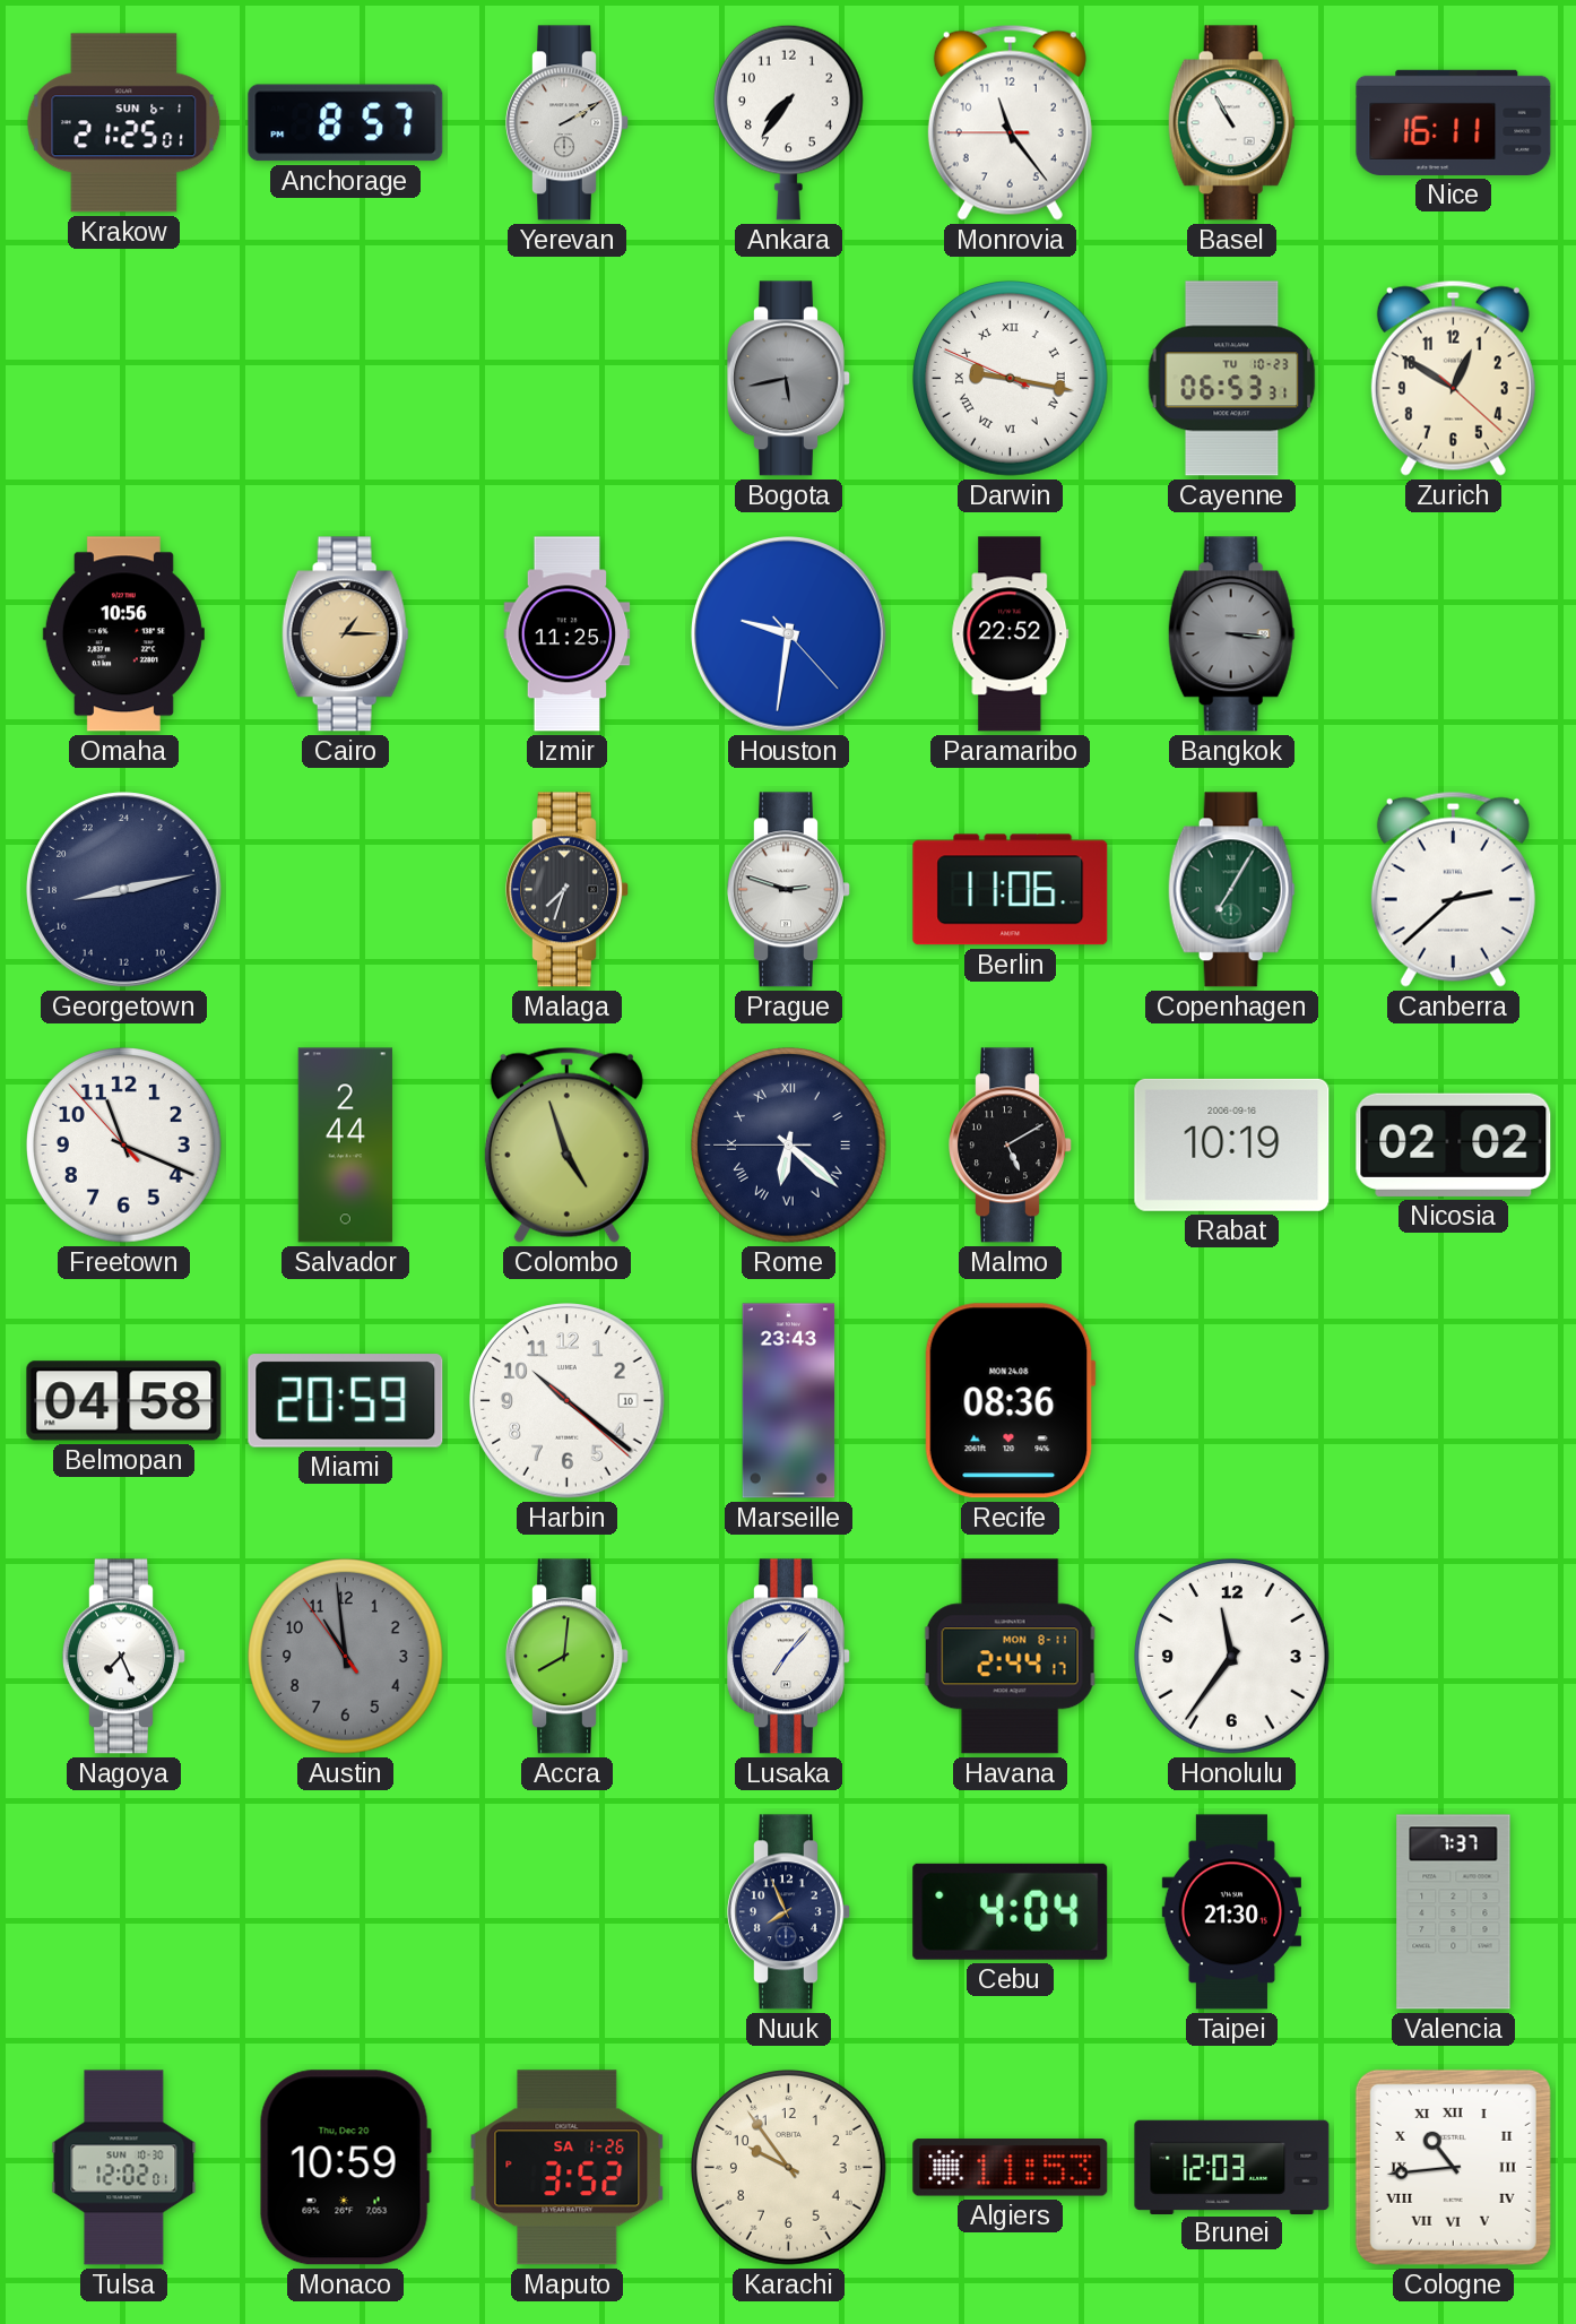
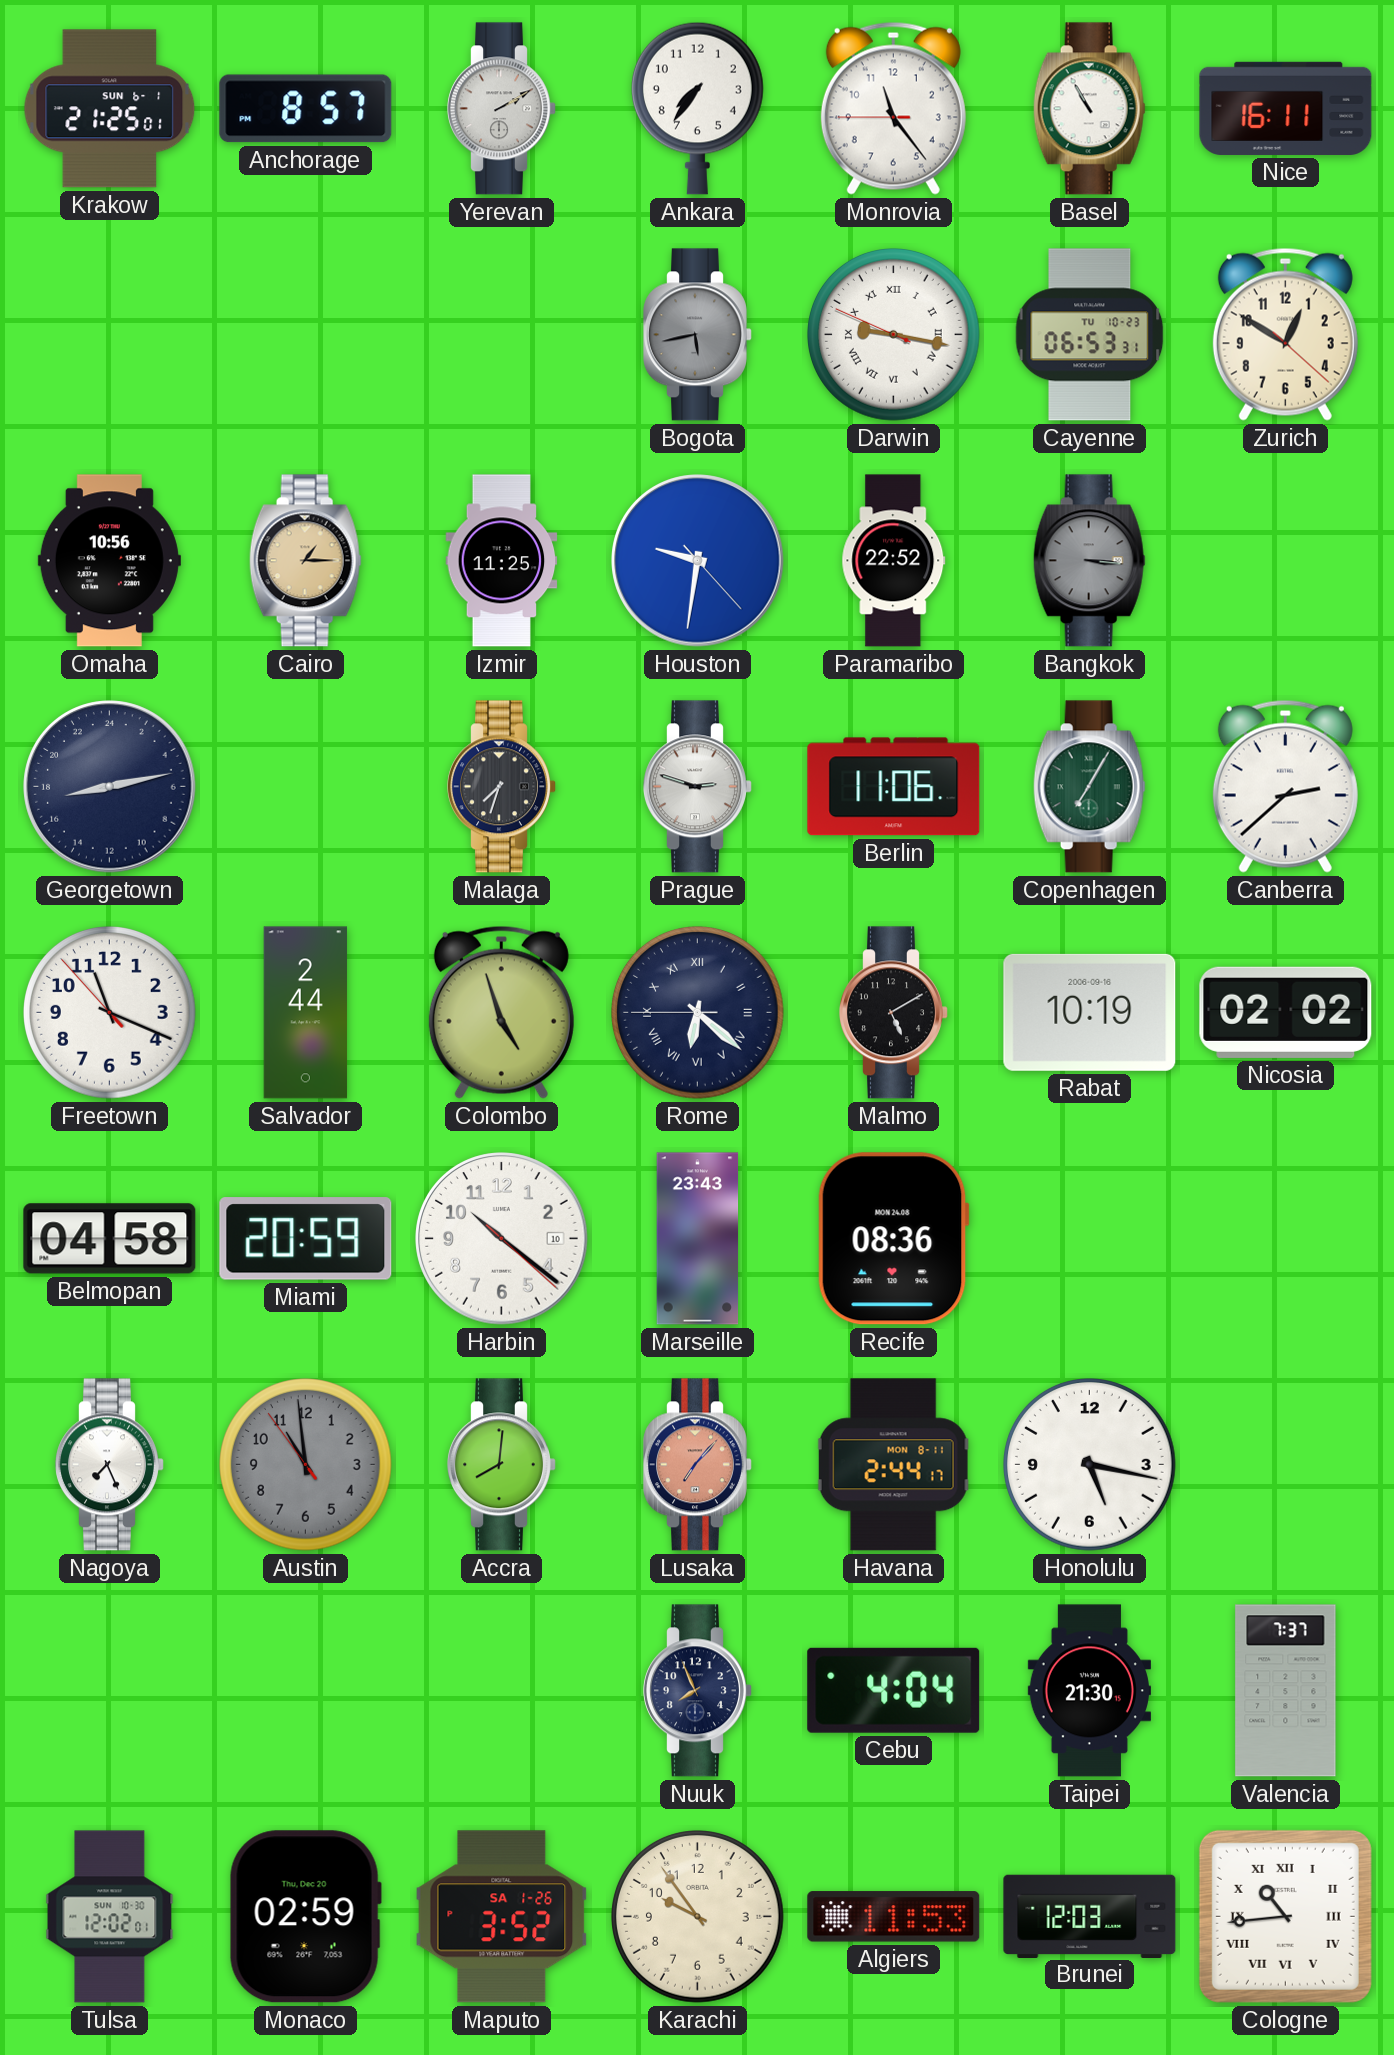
Lusaka dial: white -> salmon (698, 1465)
Honolulu: 11:36 -> 5:17 (1090, 1465)
Monaco: 10:59 -> 02:59 (305, 1917)
